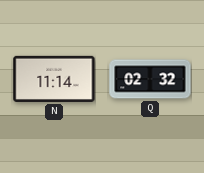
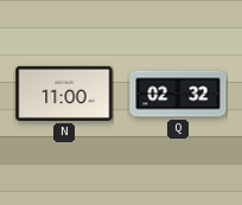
N: 11:14 -> 11:00 (64, 94)
